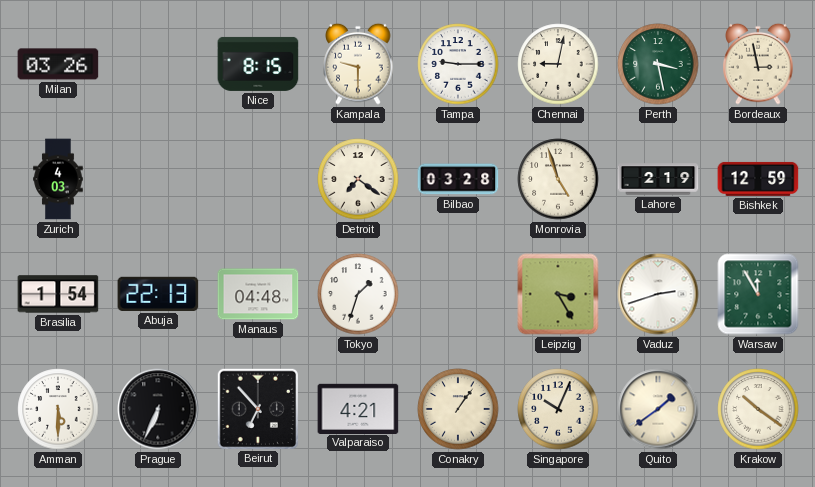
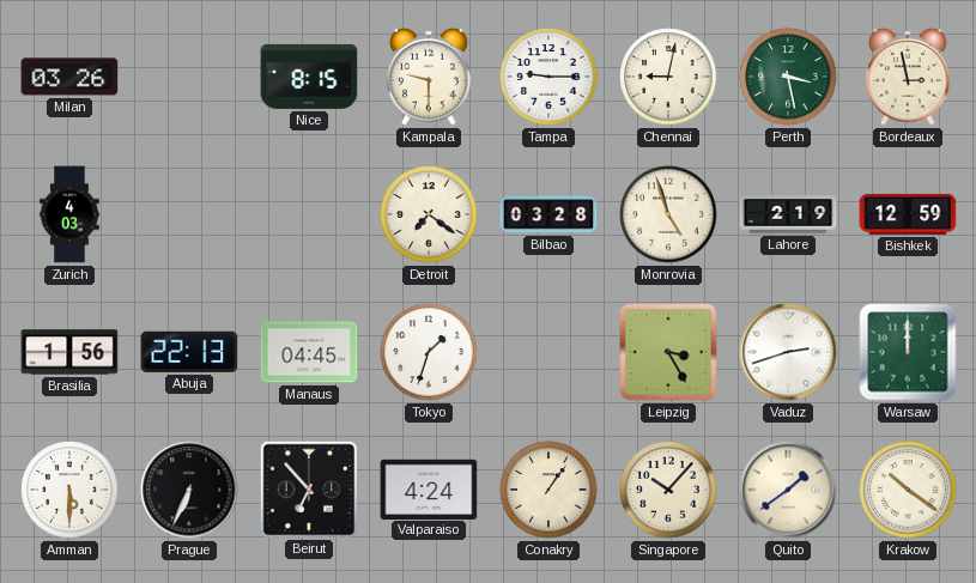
Brasilia: 1:54 -> 1:56 (69, 352)
Manaus: 04:48 -> 04:45 (309, 352)
Warsaw: 11:55 -> 12:00 (908, 352)
Valparaiso: 4:21 -> 4:24 (429, 488)
Singapore: 10:04 -> 10:07 (668, 490)
